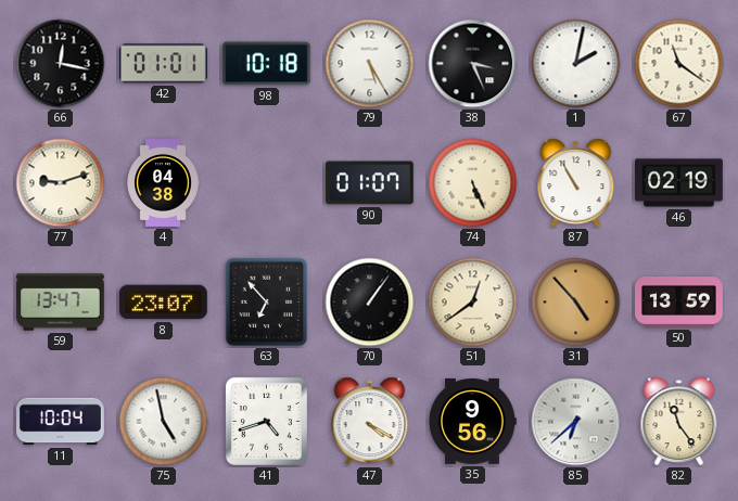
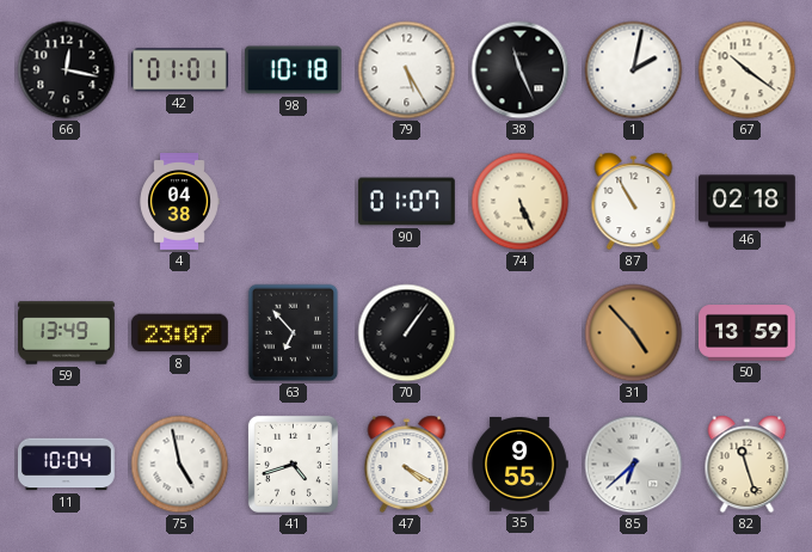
38: 3:26 -> 11:26 (521, 70)
67: 11:21 -> 10:21 (748, 70)
77: 9:12 -> none (61, 183)
46: 02:19 -> 02:18 (748, 202)
59: 13:47 -> 13:49 (67, 333)
51: 12:39 -> none (473, 303)
35: 9:56 -> 9:55 (519, 465)
82: 11:24 -> 11:27 (748, 465)
